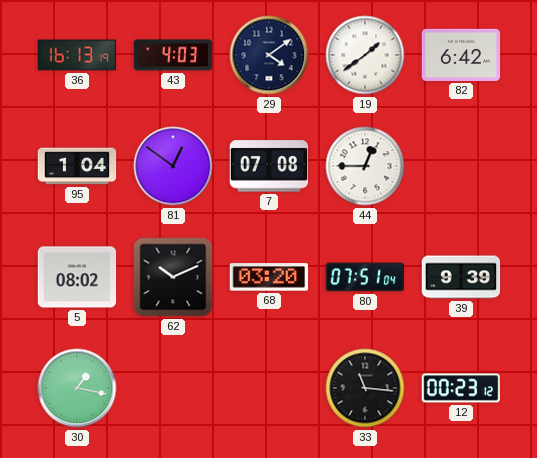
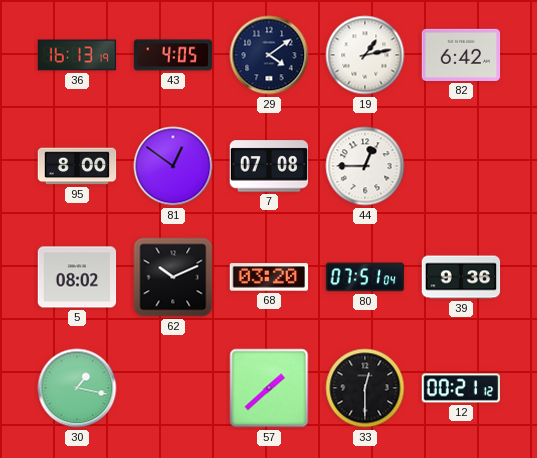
43: 4:03 -> 4:05 (173, 55)
19: 1:39 -> 1:13 (365, 55)
95: 1:04 -> 8:00 (77, 166)
39: 9:39 -> 9:36 (461, 277)
57: none -> 1:38 (269, 388)
33: 11:16 -> 12:30 (365, 388)
12: 00:23 -> 00:21 (460, 388)
